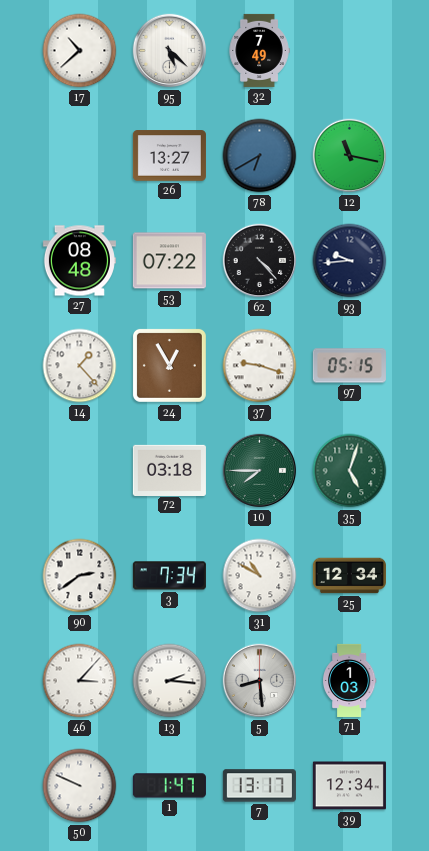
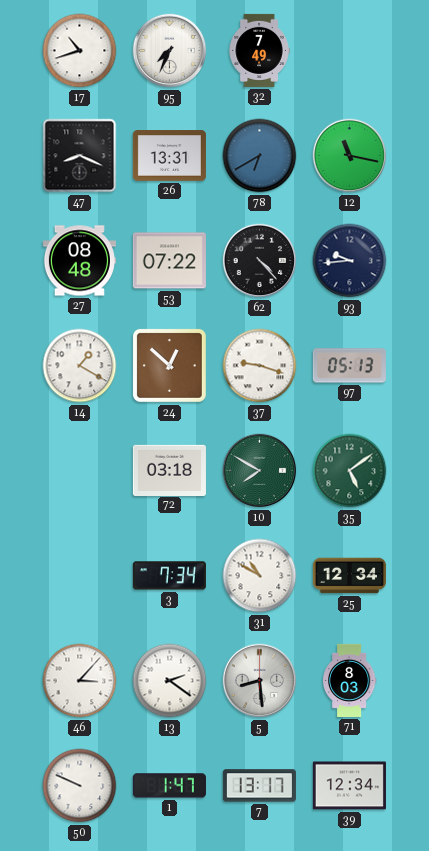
17: 10:38 -> 10:42 (80, 51)
95: 5:22 -> 7:34 (170, 51)
47: none -> 8:19 (80, 156)
26: 13:27 -> 13:31 (169, 156)
14: 1:23 -> 1:20 (80, 366)
24: 12:55 -> 12:52 (169, 365)
97: 05:15 -> 05:13 (349, 366)
10: 7:45 -> 7:50 (260, 471)
35: 5:03 -> 5:09 (350, 471)
90: 2:39 -> none (80, 576)
13: 2:16 -> 2:21 (170, 681)
71: 1:03 -> 8:03 (349, 680)
